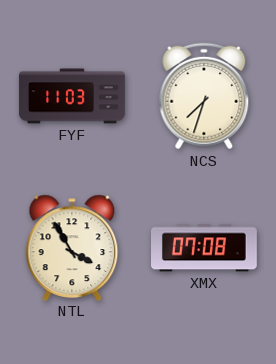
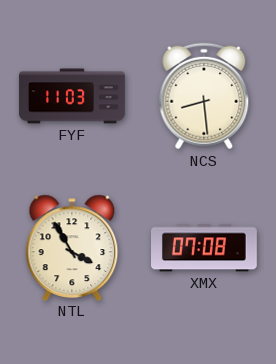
NCS: 7:33 -> 8:29 (204, 96)
